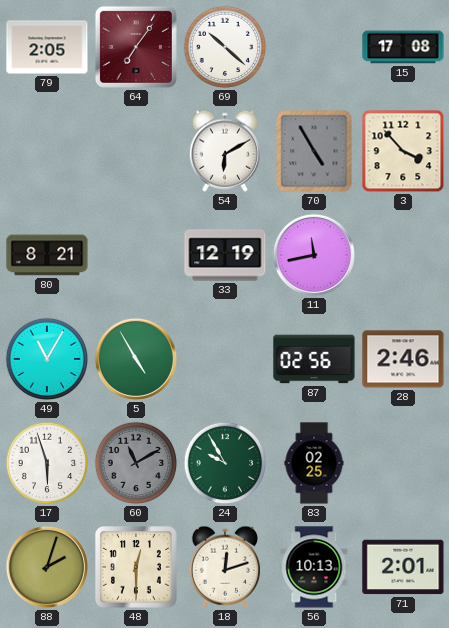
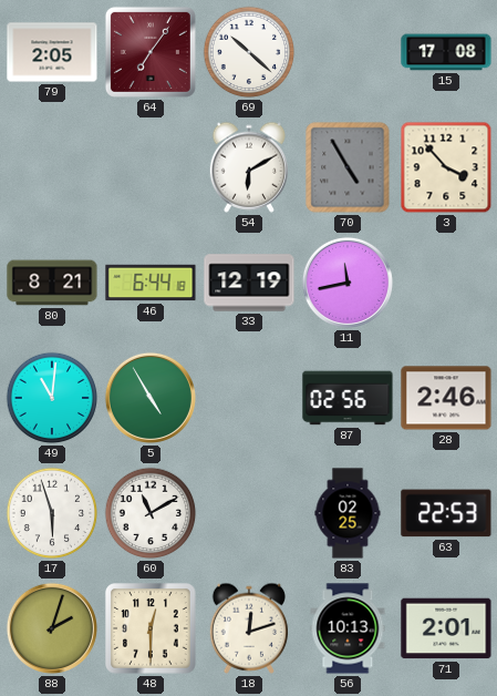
46: none -> 6:44 (151, 283)
49: 11:05 -> 11:01 (52, 398)
60 dial: grey -> white (151, 513)
24: 9:55 -> none (225, 463)
63: none -> 22:53 (446, 513)
